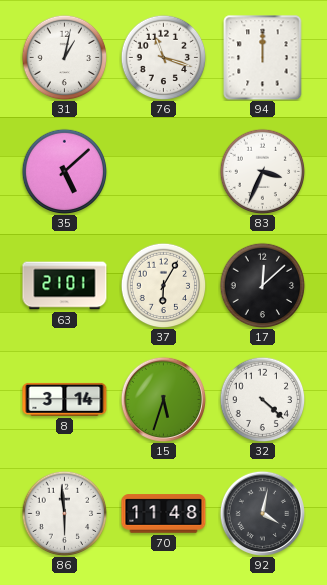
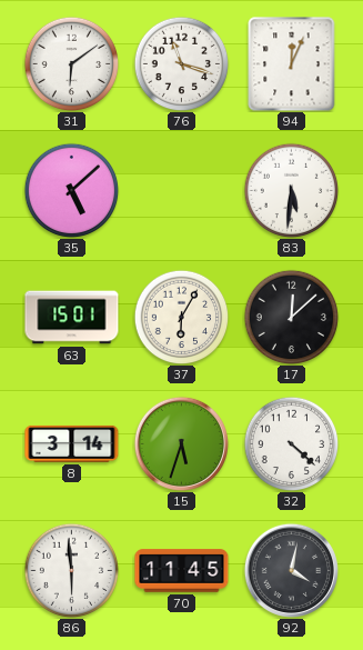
31: 1:02 -> 6:09 (71, 63)
94: 12:00 -> 12:04 (292, 64)
83: 3:34 -> 5:31 (291, 190)
63: 21:01 -> 15:01 (72, 318)
70: 11:48 -> 11:45 (182, 571)
